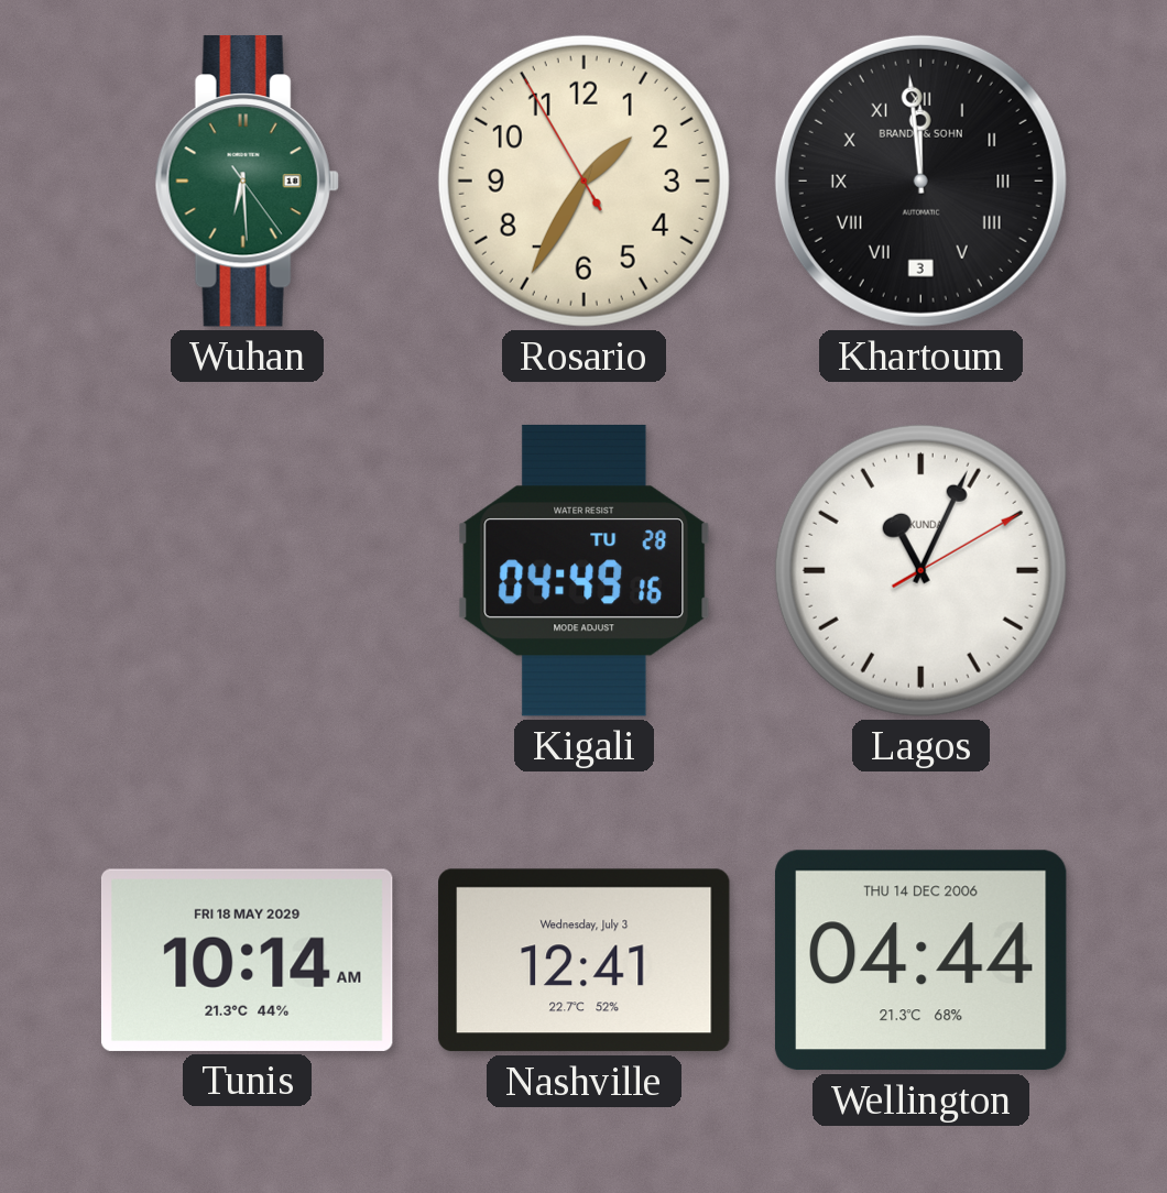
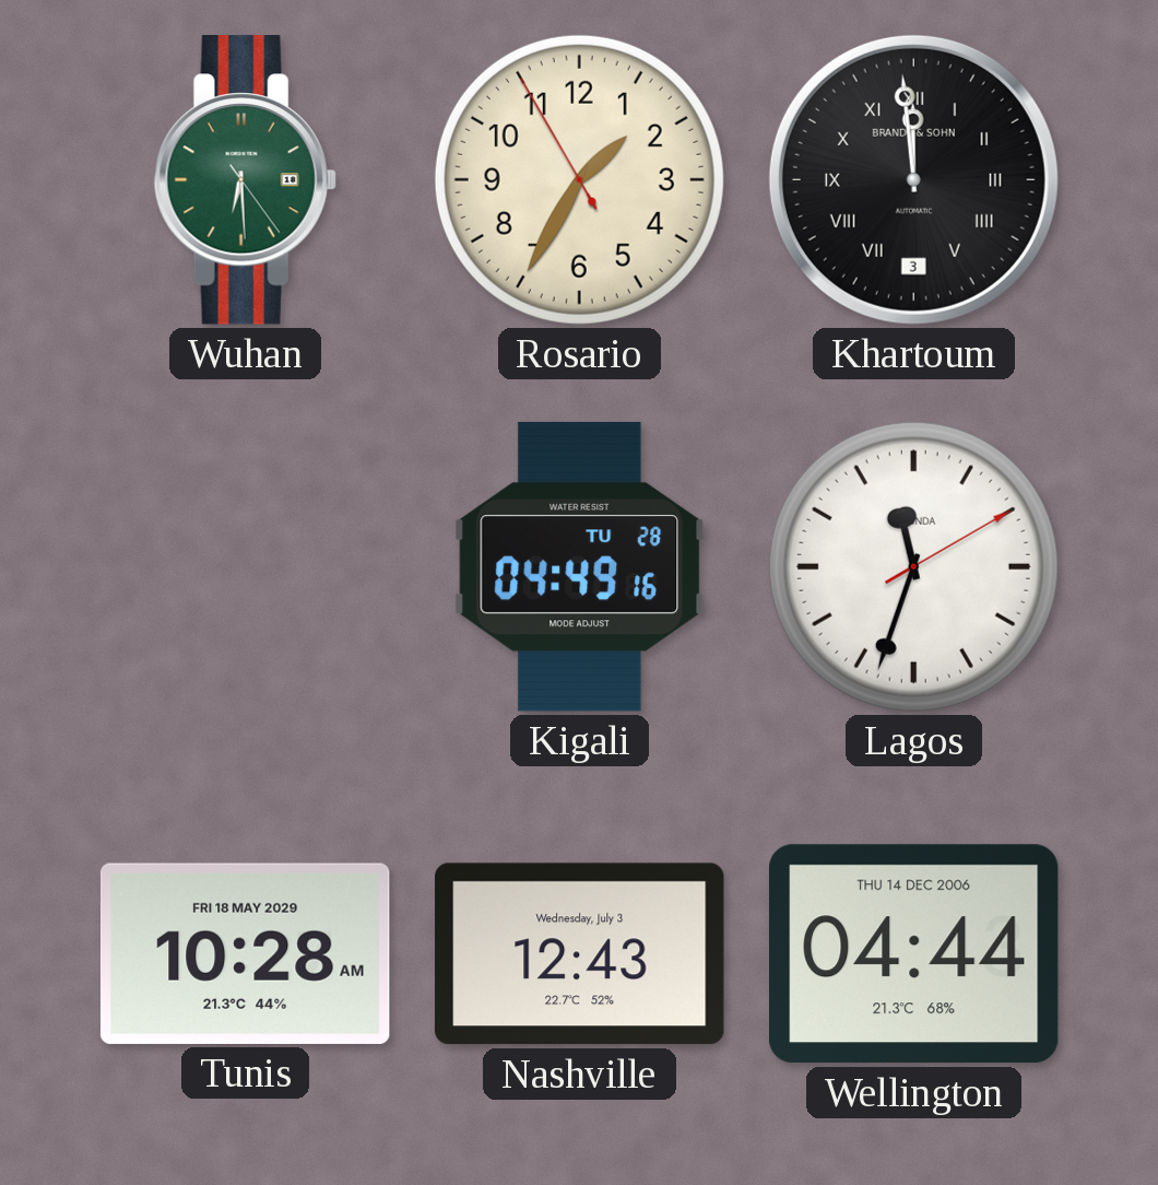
Lagos: 11:04 -> 11:33 (913, 566)
Tunis: 10:14 -> 10:28 (245, 953)
Nashville: 12:41 -> 12:43 (580, 954)
